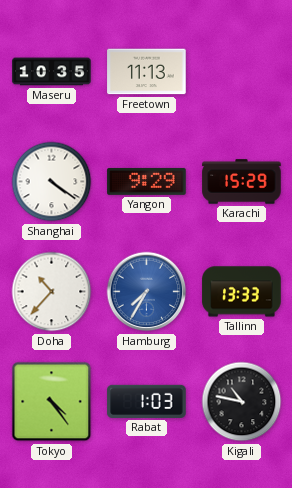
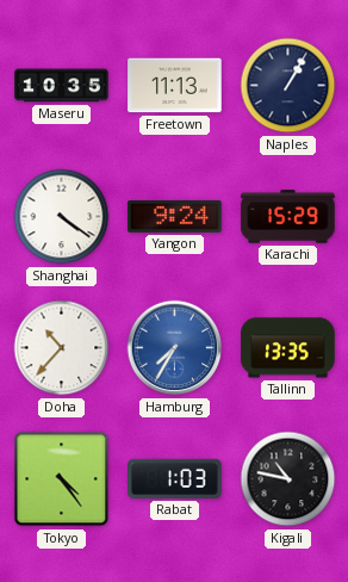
Naples: none -> 1:05 (288, 86)
Yangon: 9:29 -> 9:24 (175, 216)
Tallinn: 13:33 -> 13:35 (288, 348)
